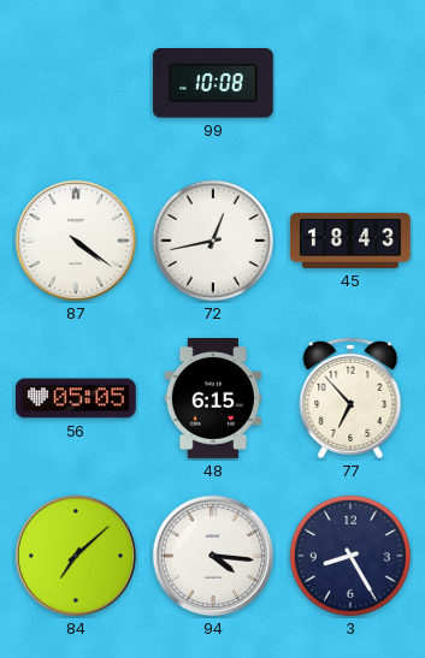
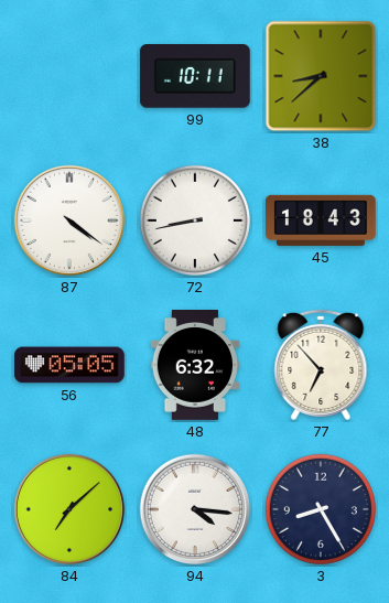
99: 10:08 -> 10:11 (195, 76)
38: none -> 8:38 (321, 76)
72: 12:43 -> 8:43 (195, 220)
48: 6:15 -> 6:32 (194, 366)
